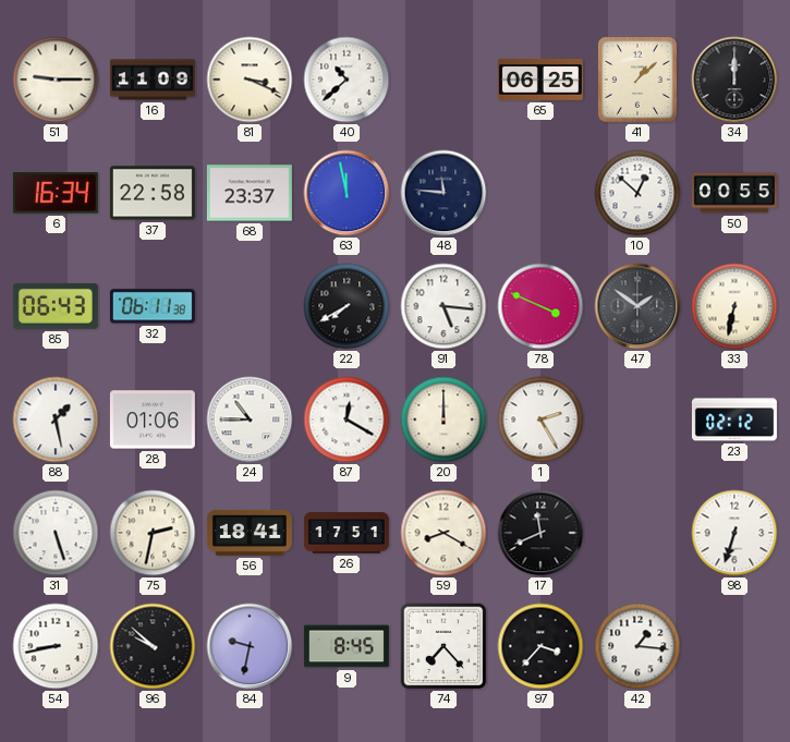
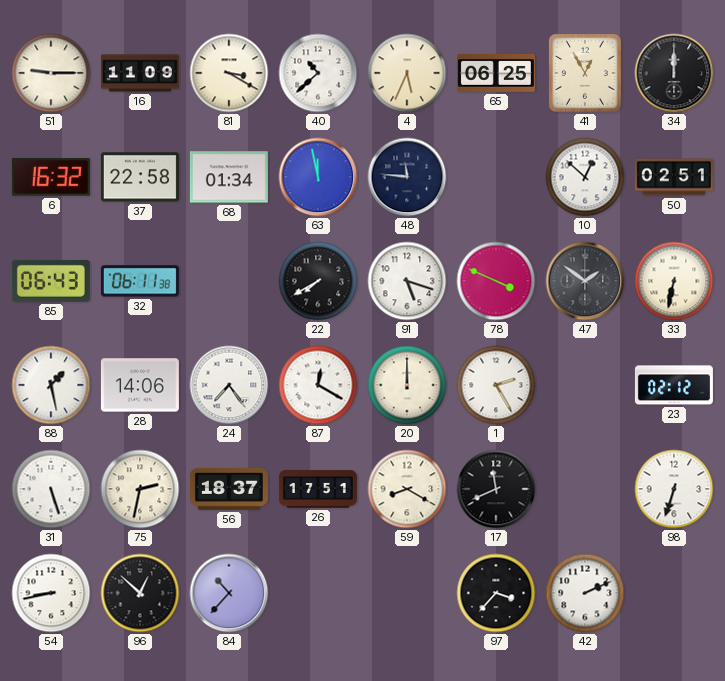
81: 3:19 -> 3:20 (229, 73)
4: none -> 5:34 (407, 73)
41: 1:08 -> 12:55 (585, 73)
6: 16:34 -> 16:32 (51, 177)
68: 23:37 -> 01:34 (229, 177)
50: 00:55 -> 02:51 (674, 177)
91: 5:16 -> 5:18 (407, 281)
28: 01:06 -> 14:06 (140, 385)
24: 10:45 -> 7:24 (229, 385)
56: 18:41 -> 18:37 (229, 489)
96: 9:52 -> 12:52 (140, 593)
84: 9:32 -> 10:37 (229, 593)
9: 8:45 -> none (347, 646)
74: 7:23 -> none (443, 646)
42: 1:16 -> 2:11 (585, 593)
